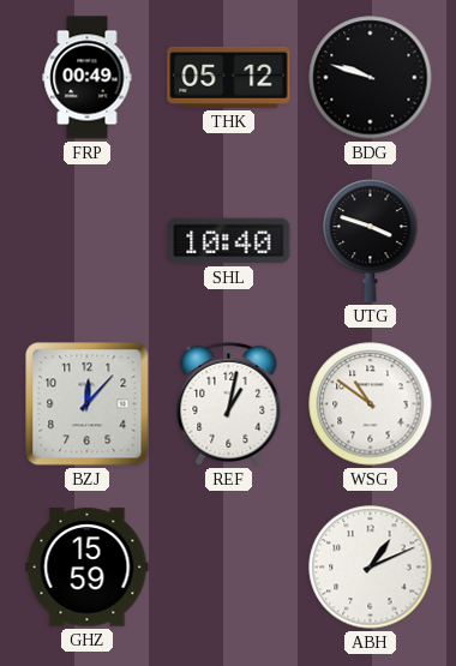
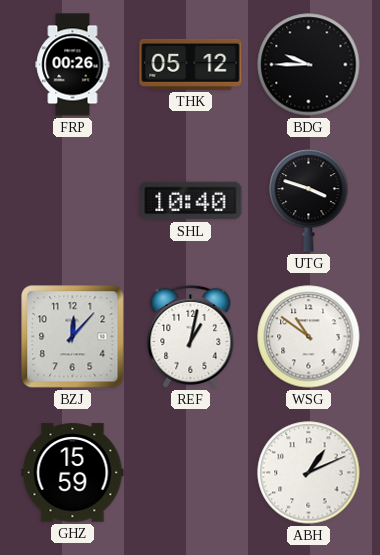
FRP: 00:49 -> 00:26 (73, 65)
BDG: 9:48 -> 9:45 (309, 65)
